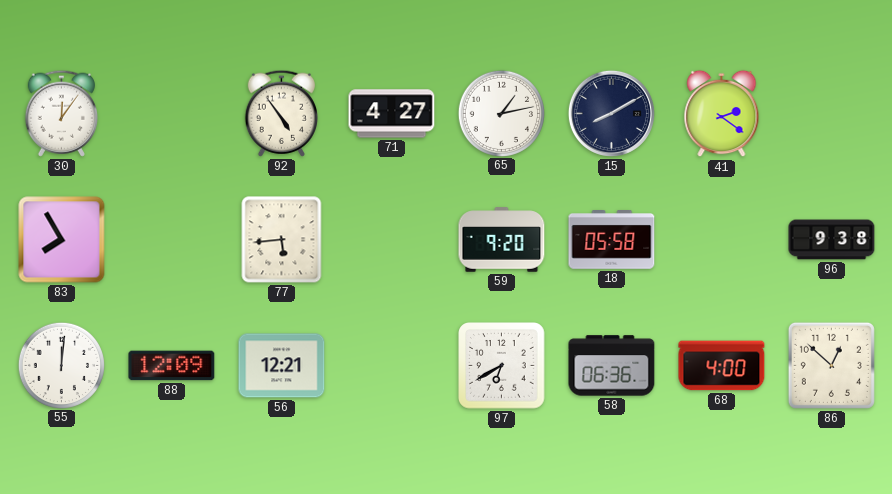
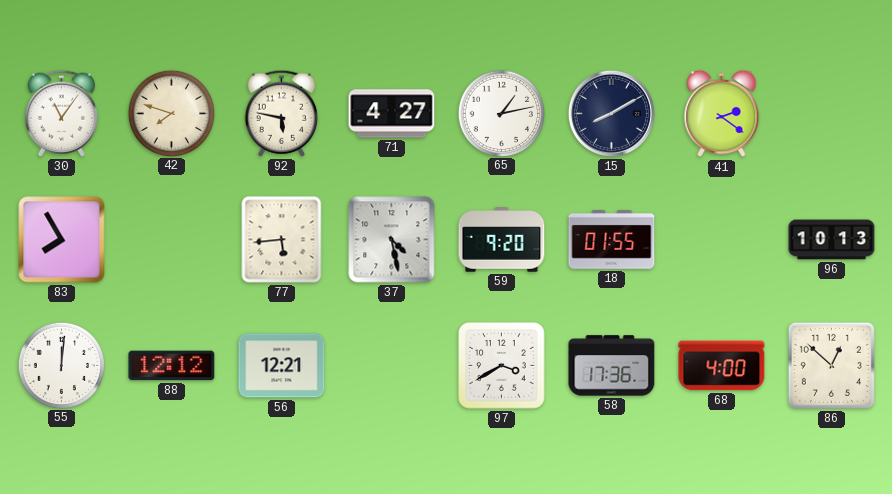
30: 12:06 -> 11:06 (61, 113)
42: none -> 7:48 (171, 113)
92: 4:54 -> 5:47 (281, 113)
37: none -> 4:28 (392, 240)
18: 05:58 -> 01:55 (612, 240)
96: 9:38 -> 10:13 (832, 240)
88: 12:09 -> 12:12 (172, 366)
97: 6:40 -> 3:40 (502, 366)
58: 06:36 -> 17:36 (612, 366)
